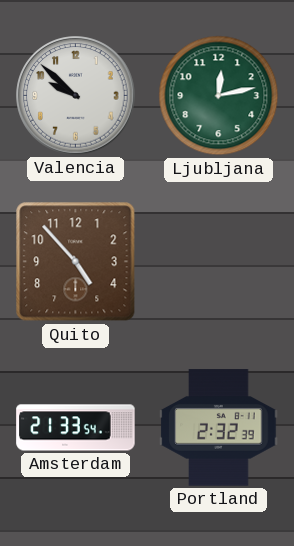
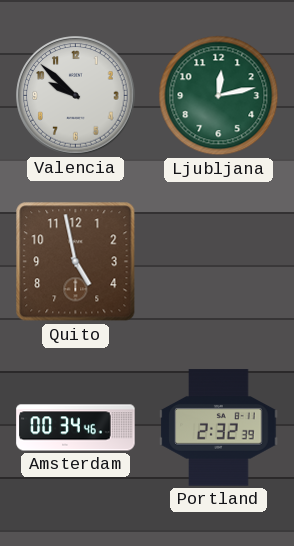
Quito: 4:53 -> 4:58 (76, 262)
Amsterdam: 21:33 -> 00:34 (76, 428)
